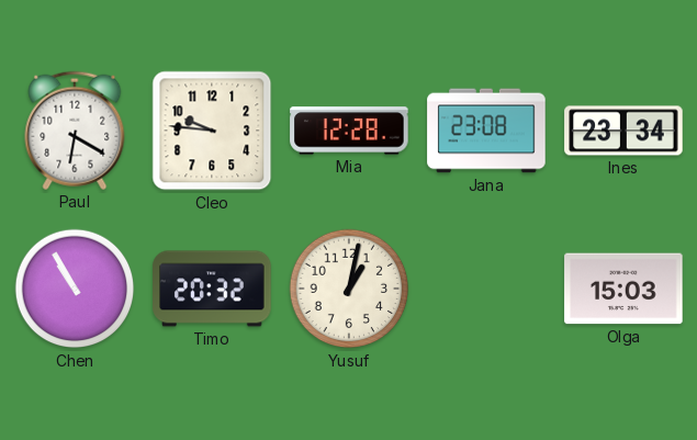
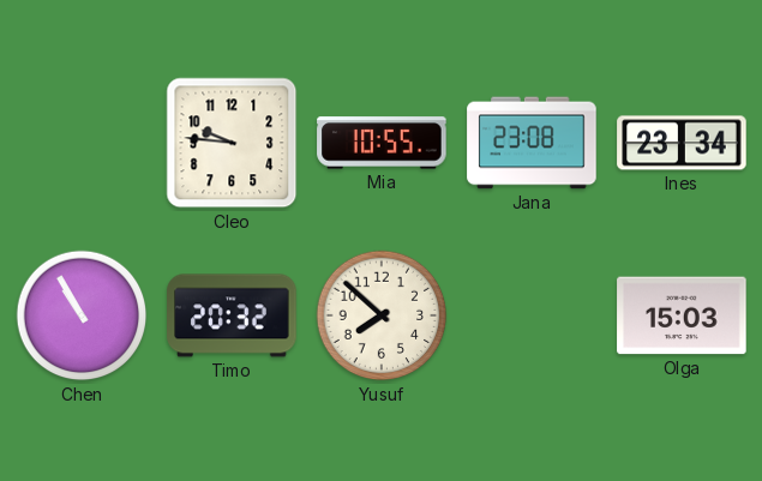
Paul: 6:20 -> none (75, 131)
Mia: 12:28 -> 10:55 (382, 143)
Yusuf: 1:02 -> 7:52 (382, 315)
